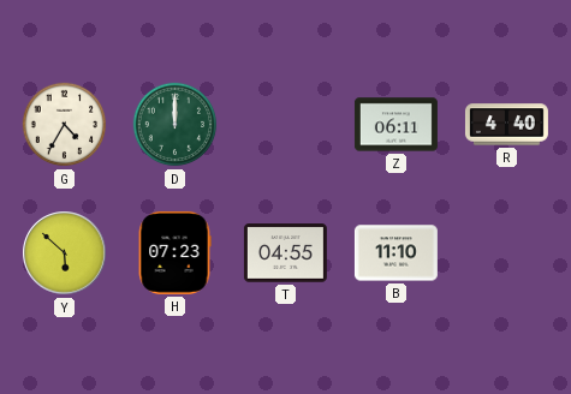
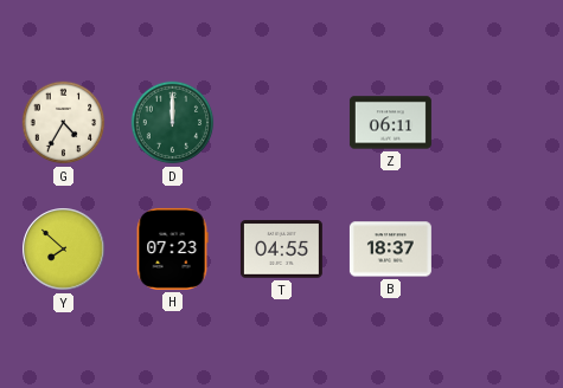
R: 4:40 -> none (506, 125)
Y: 5:52 -> 7:52 (64, 250)
B: 11:10 -> 18:37 (390, 250)
